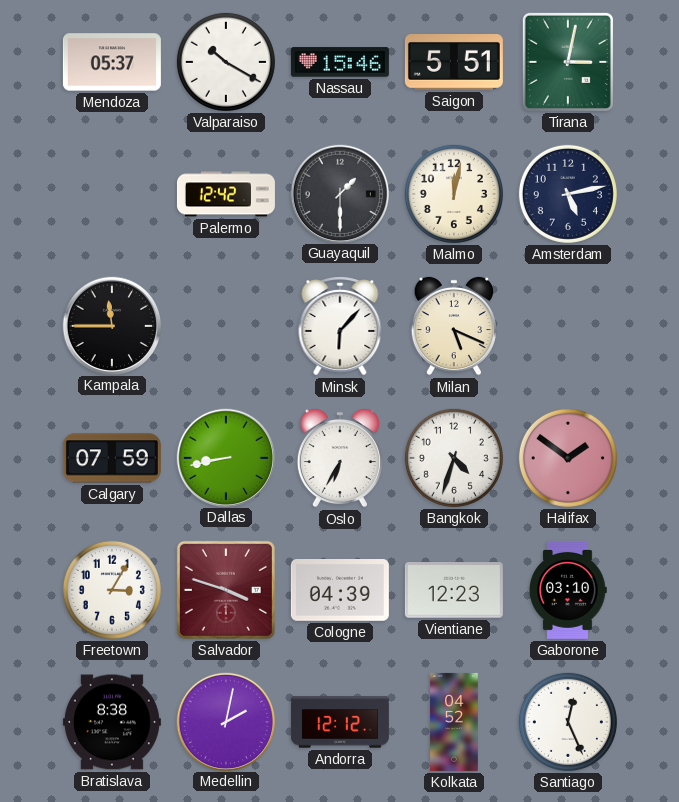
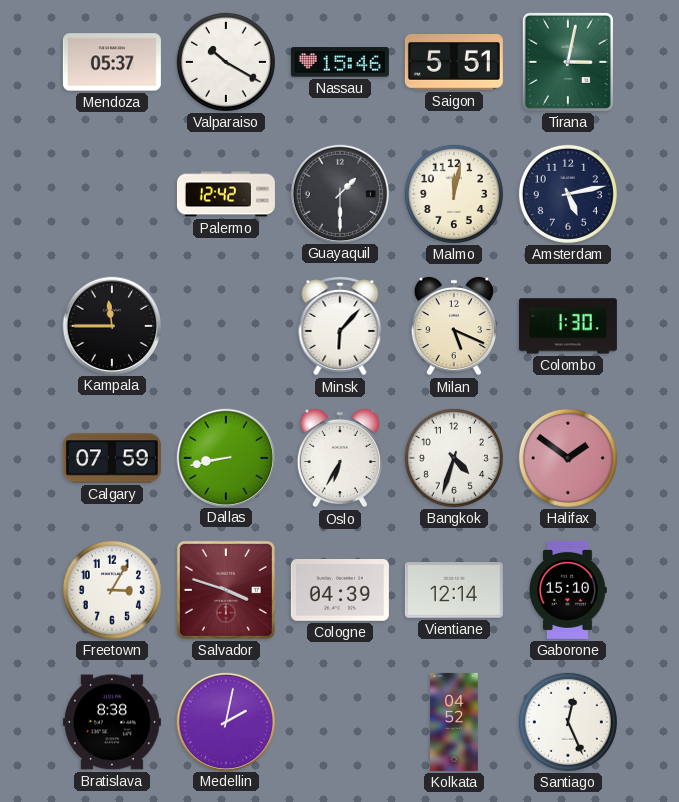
Colombo: none -> 1:30 (568, 326)
Vientiane: 12:23 -> 12:14 (454, 590)
Gaborone: 03:10 -> 15:10 (568, 590)
Andorra: 12:12 -> none (340, 722)
